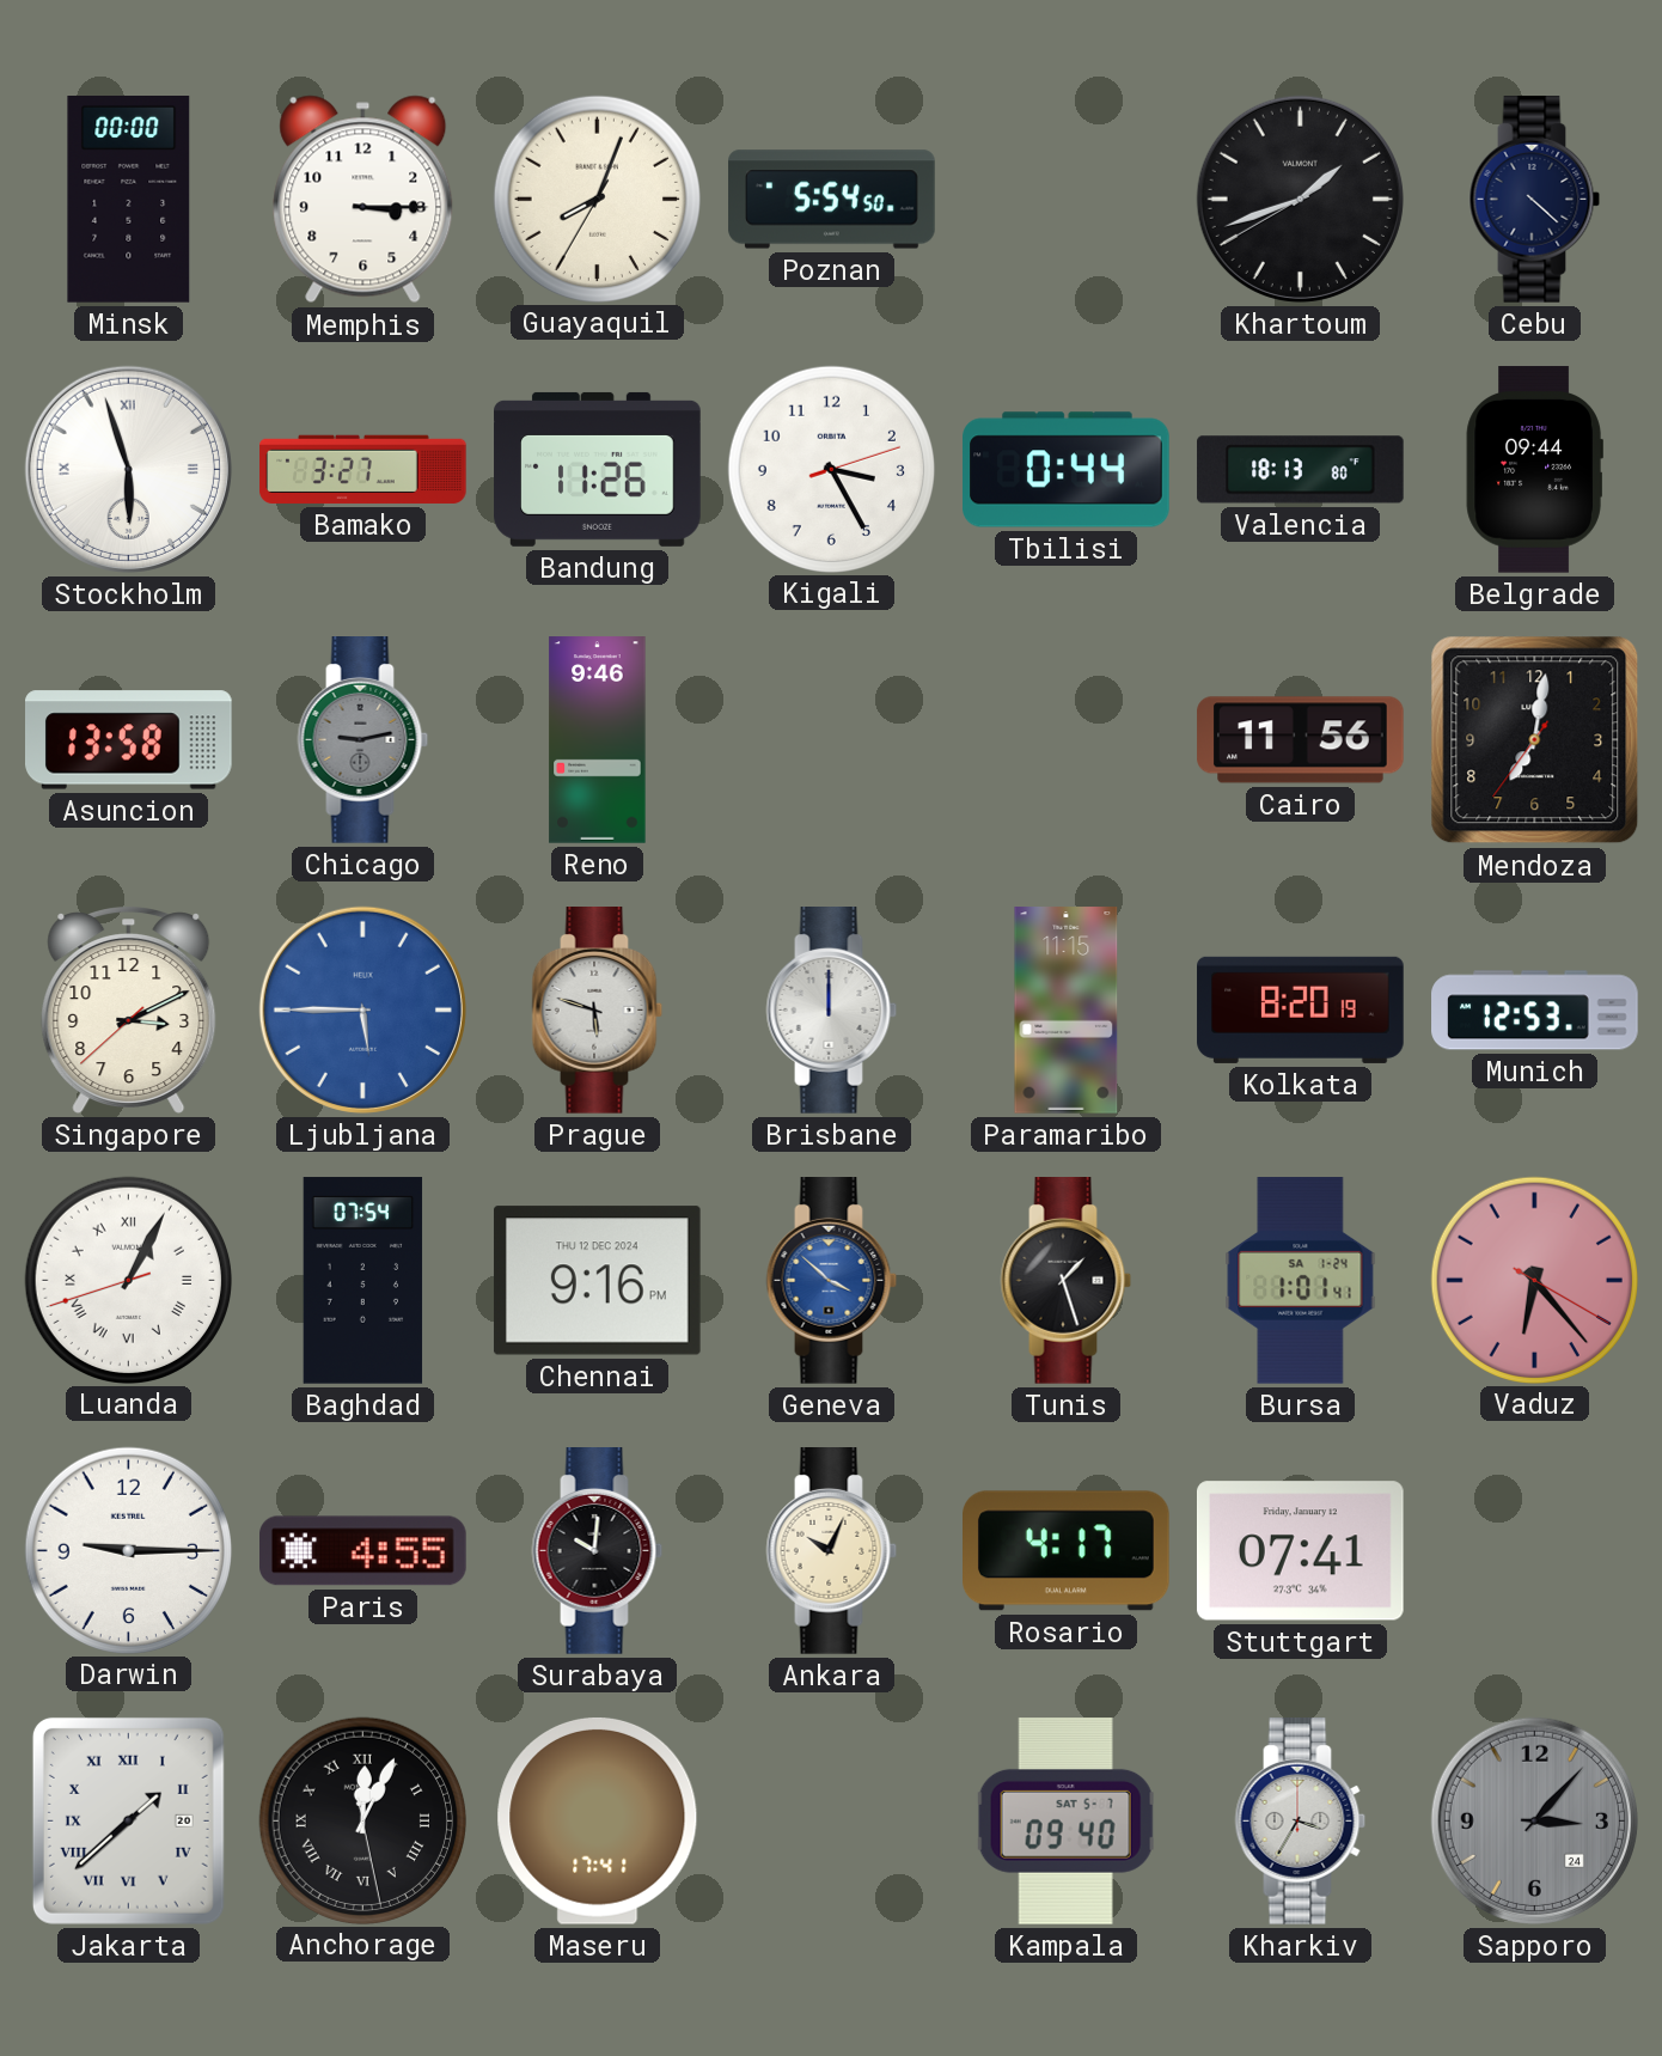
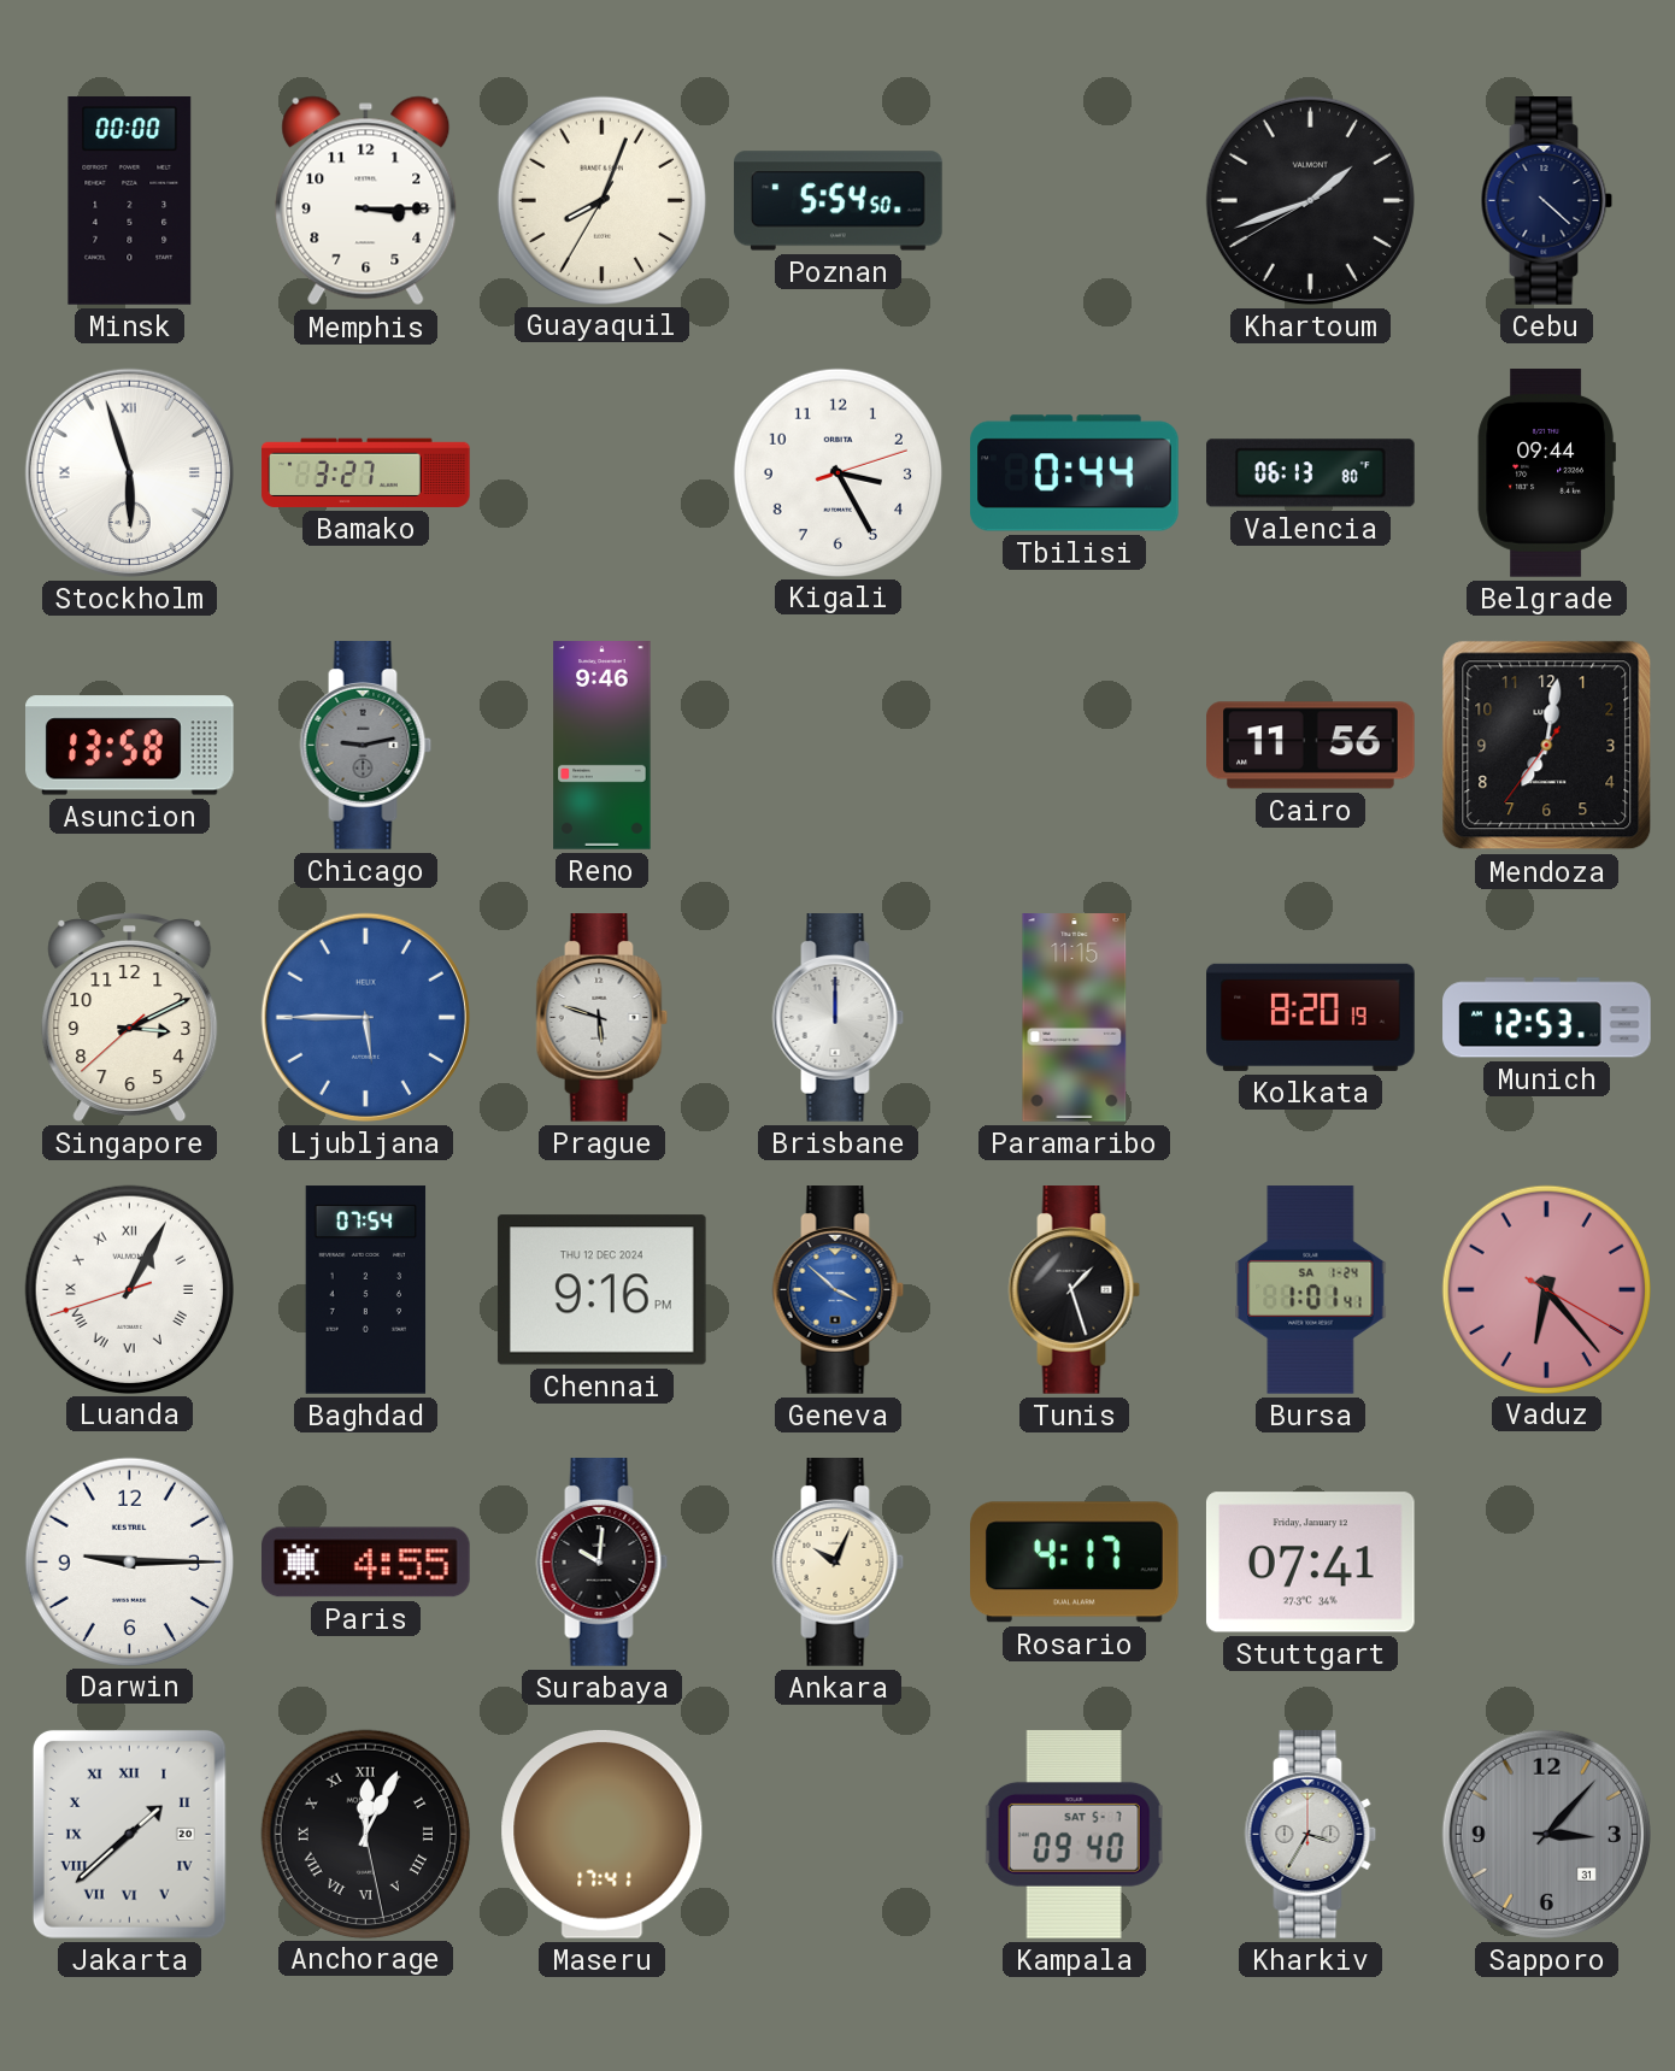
Bandung: 11:26 -> none (598, 469)
Valencia: 18:13 -> 06:13 (1311, 473)
Sapporo date: 24 -> 31 (1546, 1834)
